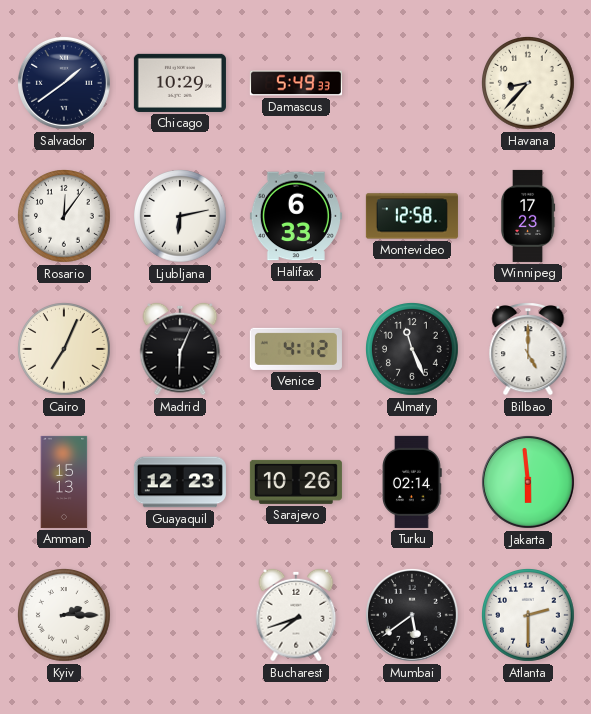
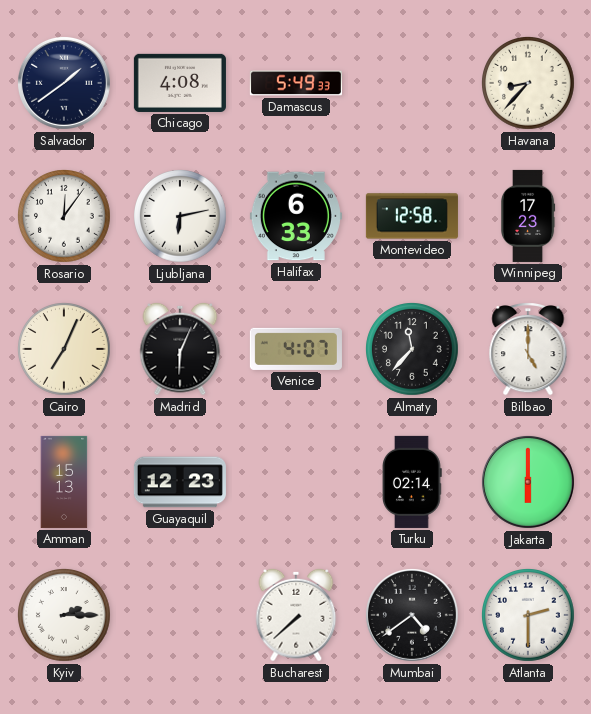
Chicago: 10:29 -> 4:08 (180, 83)
Venice: 4:12 -> 4:07 (296, 349)
Almaty: 11:26 -> 11:37 (413, 350)
Sarajevo: 10:26 -> none (296, 482)
Jakarta: 5:59 -> 6:00 (528, 482)
Bucharest: 7:42 -> 7:38 (296, 615)
Mumbai: 5:39 -> 4:39 (412, 615)
